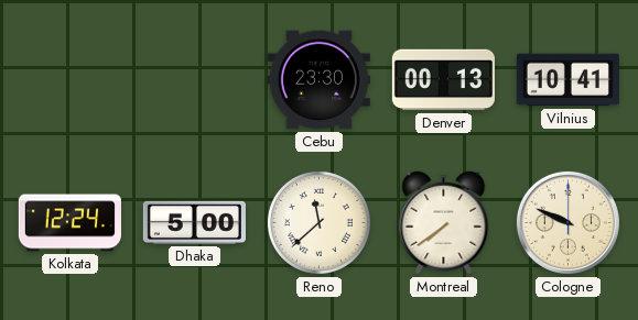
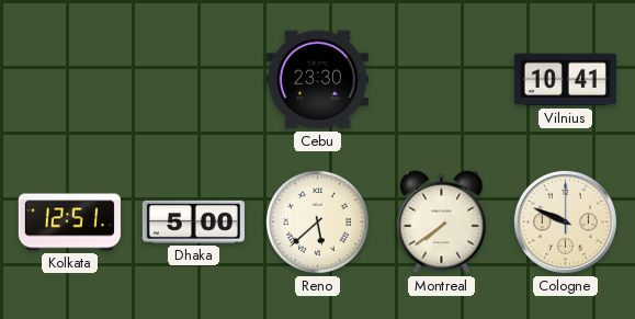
Denver: 00:13 -> none (443, 80)
Kolkata: 12:24 -> 12:51 (69, 223)
Reno: 11:38 -> 5:38 (317, 221)
